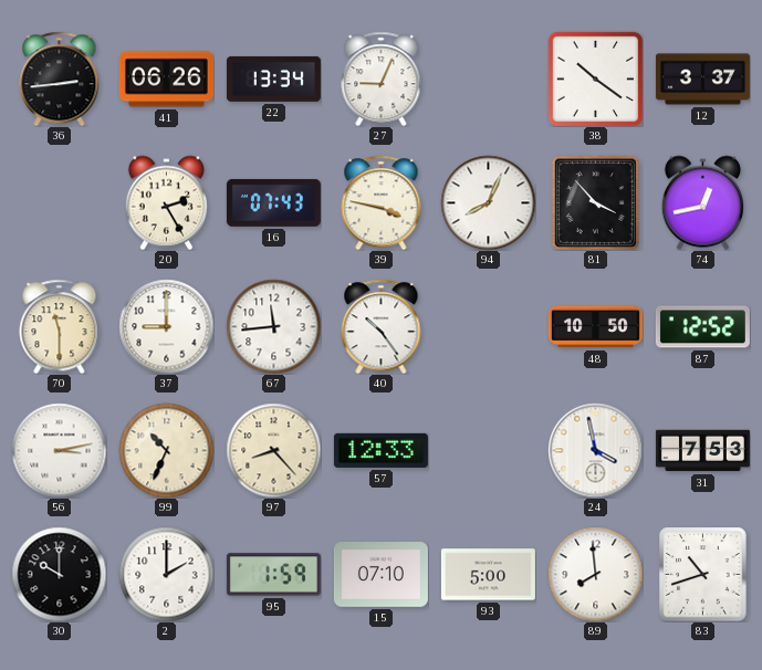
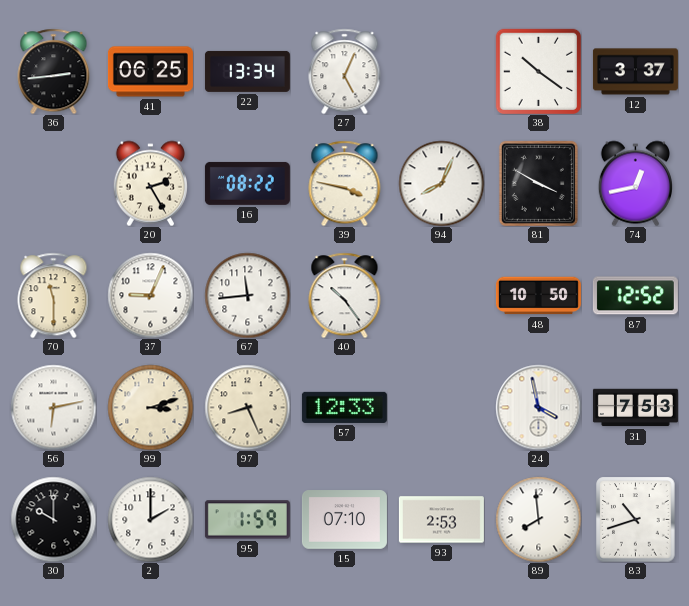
41: 06:26 -> 06:25 (150, 72)
27: 9:04 -> 5:04 (345, 71)
16: 07:43 -> 08:22 (247, 183)
81: 3:53 -> 3:50 (538, 183)
37: 9:00 -> 9:04 (150, 295)
56: 3:13 -> 6:13 (53, 407)
99: 10:34 -> 3:12 (150, 407)
97: 8:23 -> 8:26 (247, 407)
93: 5:00 -> 2:53 (441, 520)
